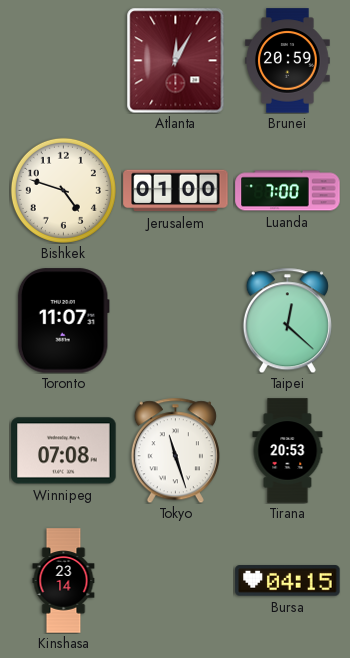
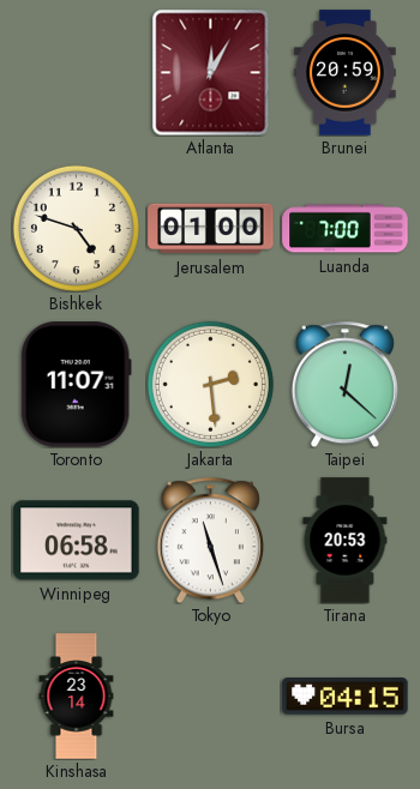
Jakarta: none -> 2:29 (210, 384)
Winnipeg: 07:08 -> 06:58 (77, 541)
